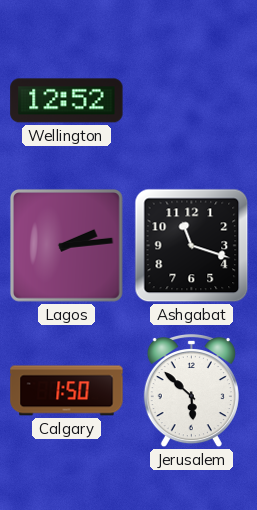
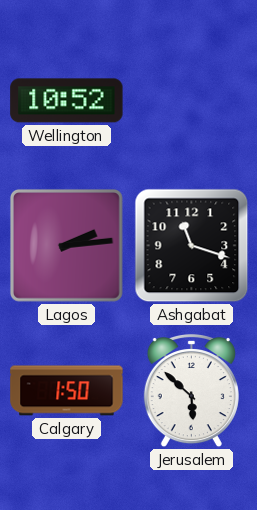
Wellington: 12:52 -> 10:52 (67, 101)
